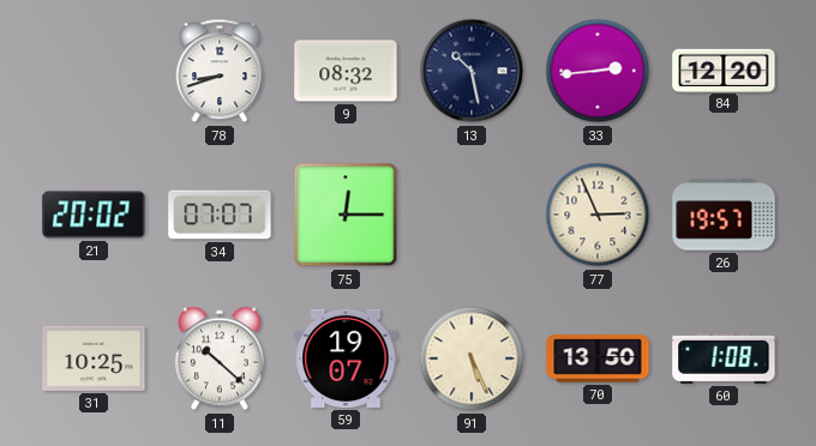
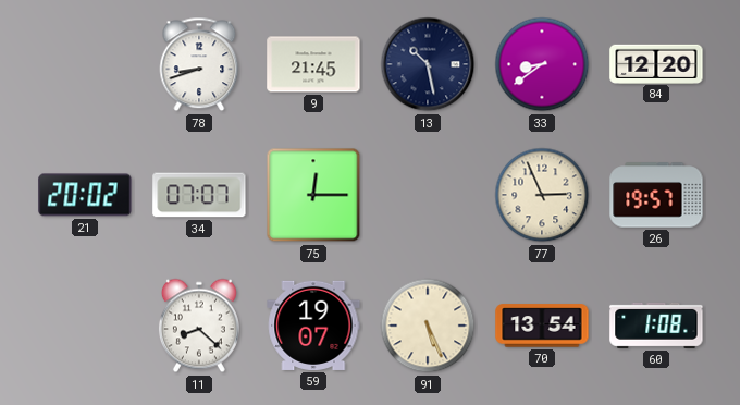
9: 08:32 -> 21:45 (313, 64)
33: 2:44 -> 8:39 (542, 64)
31: 10:25 -> none (94, 358)
11: 10:22 -> 8:22 (199, 326)
70: 13:50 -> 13:54 (542, 326)
